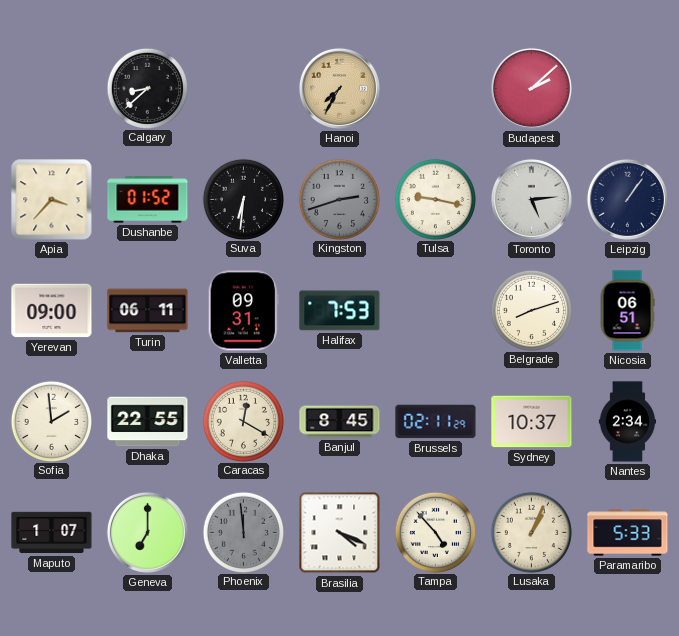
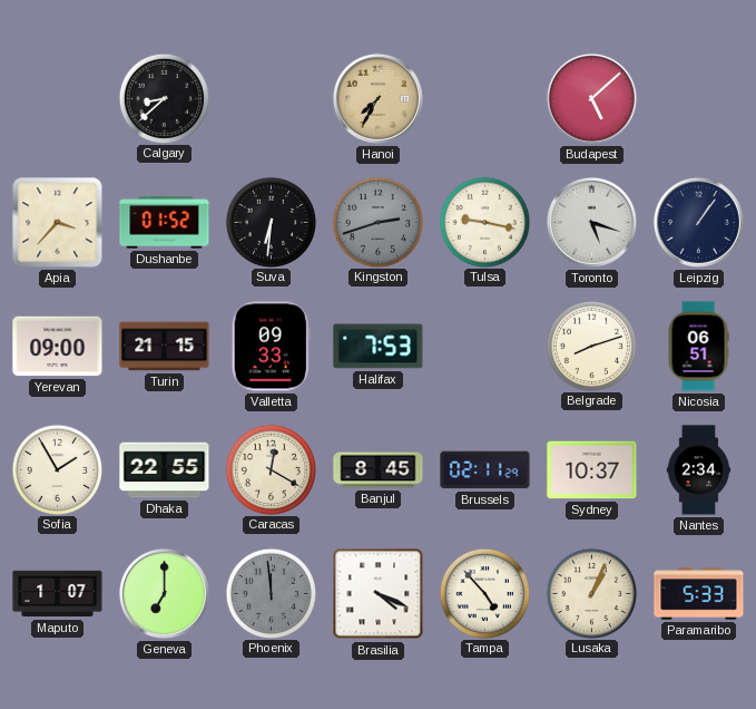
Budapest: 2:08 -> 5:08 (591, 98)
Toronto: 5:14 -> 5:18 (591, 222)
Turin: 06:11 -> 21:15 (165, 347)
Valletta: 09:31 -> 09:33 (271, 347)
Sofia: 1:59 -> 1:55 (57, 469)
